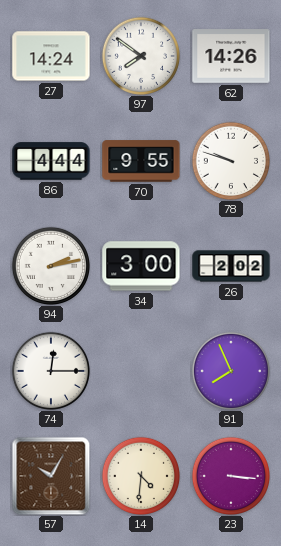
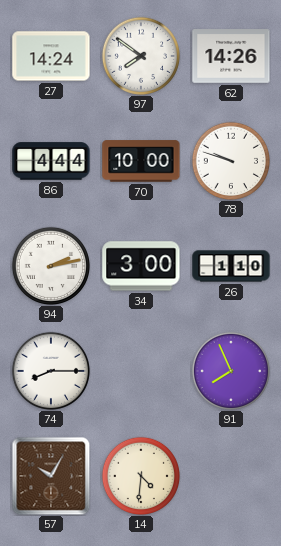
70: 9:55 -> 10:00 (141, 161)
26: 2:02 -> 1:10 (231, 266)
74: 12:15 -> 8:15 (50, 370)
23: 3:16 -> none (230, 475)
